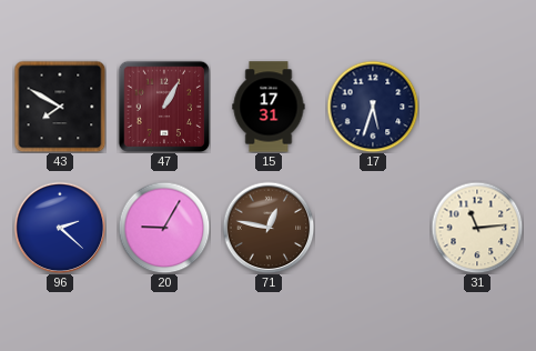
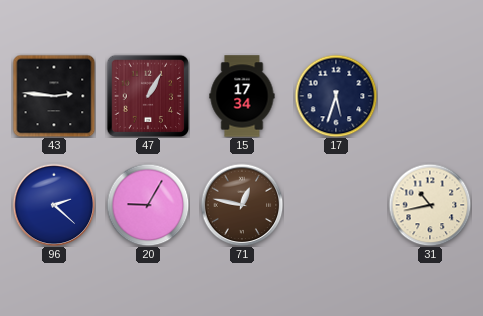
43: 7:50 -> 2:46 (54, 96)
15: 17:31 -> 17:34 (242, 96)
31: 11:14 -> 10:43 (430, 205)
